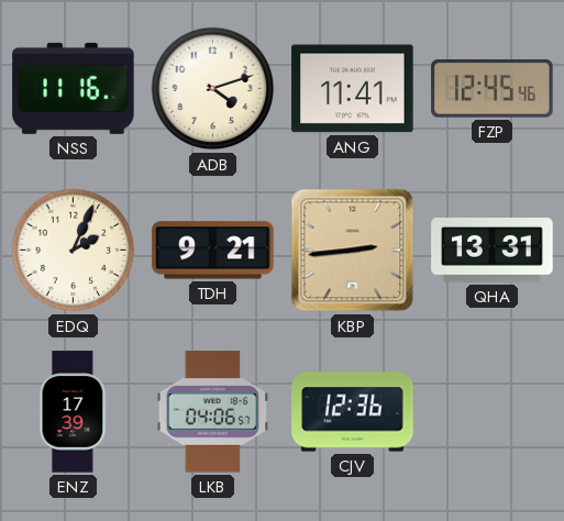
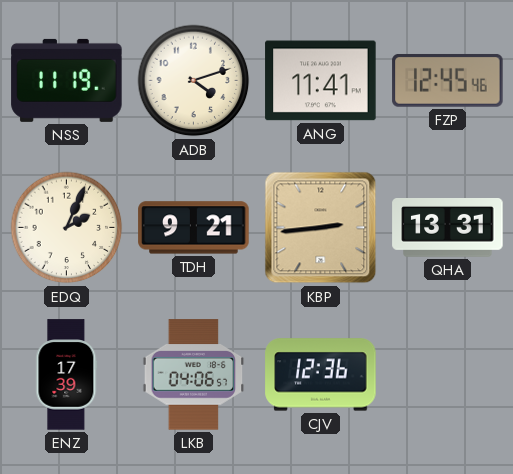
NSS: 11:16 -> 11:19 (67, 80)
